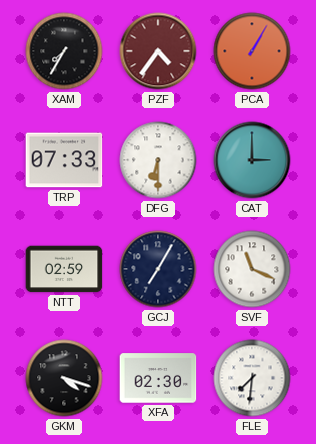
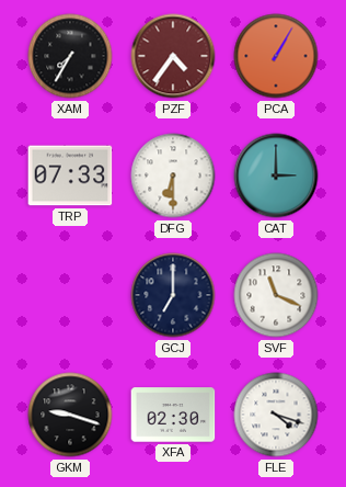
NTT: 02:59 -> none (64, 269)
GCJ: 7:05 -> 7:00 (173, 295)
GKM: 4:18 -> 9:18 (70, 415)
FLE: 7:31 -> 4:18 (276, 415)
